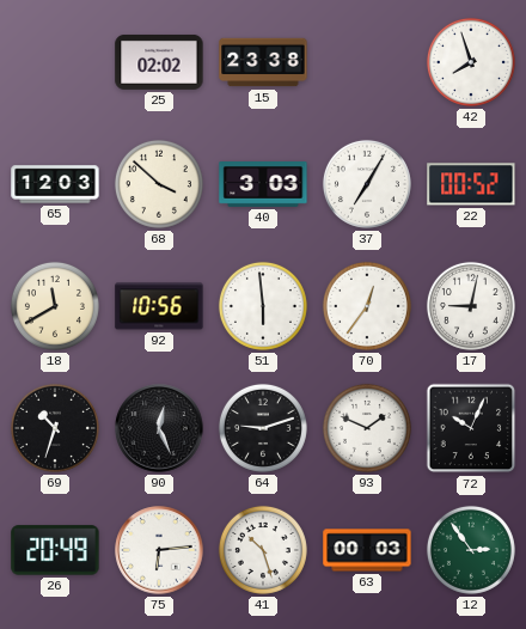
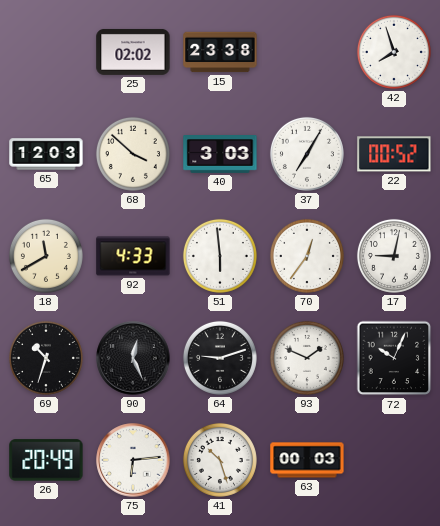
92: 10:56 -> 4:33 (133, 256)
12: 2:54 -> none (471, 550)
